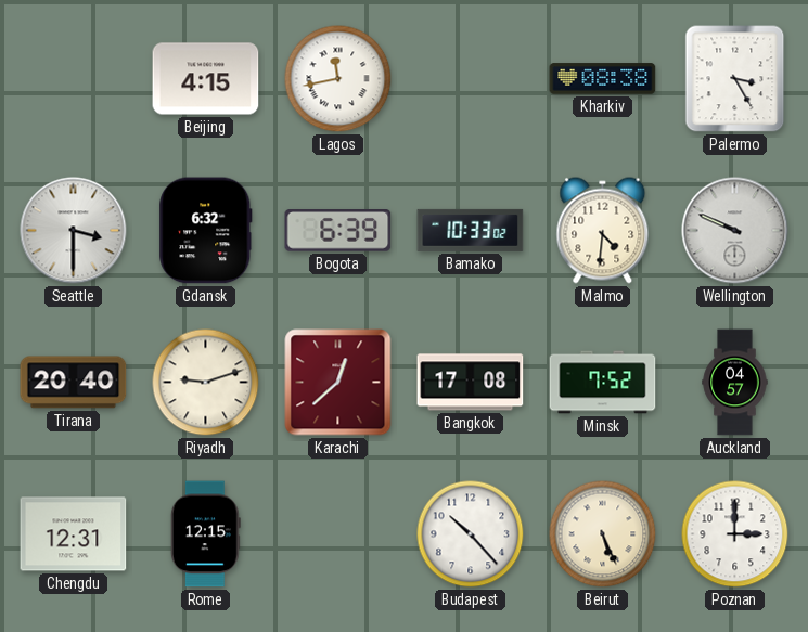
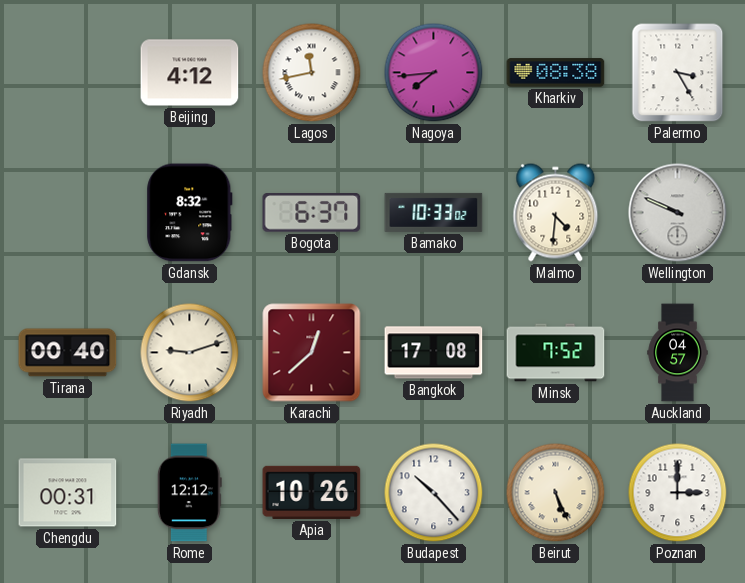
Beijing: 4:15 -> 4:12 (190, 73)
Nagoya: none -> 7:44 (434, 73)
Seattle: 3:30 -> none (74, 231)
Gdansk: 6:32 -> 8:32 (190, 213)
Bogota: 6:39 -> 6:37 (312, 213)
Tirana: 20:40 -> 00:40 (68, 353)
Chengdu: 12:31 -> 00:31 (68, 493)
Rome: 12:15 -> 12:12 (189, 493)
Apia: none -> 10:26 (312, 492)
